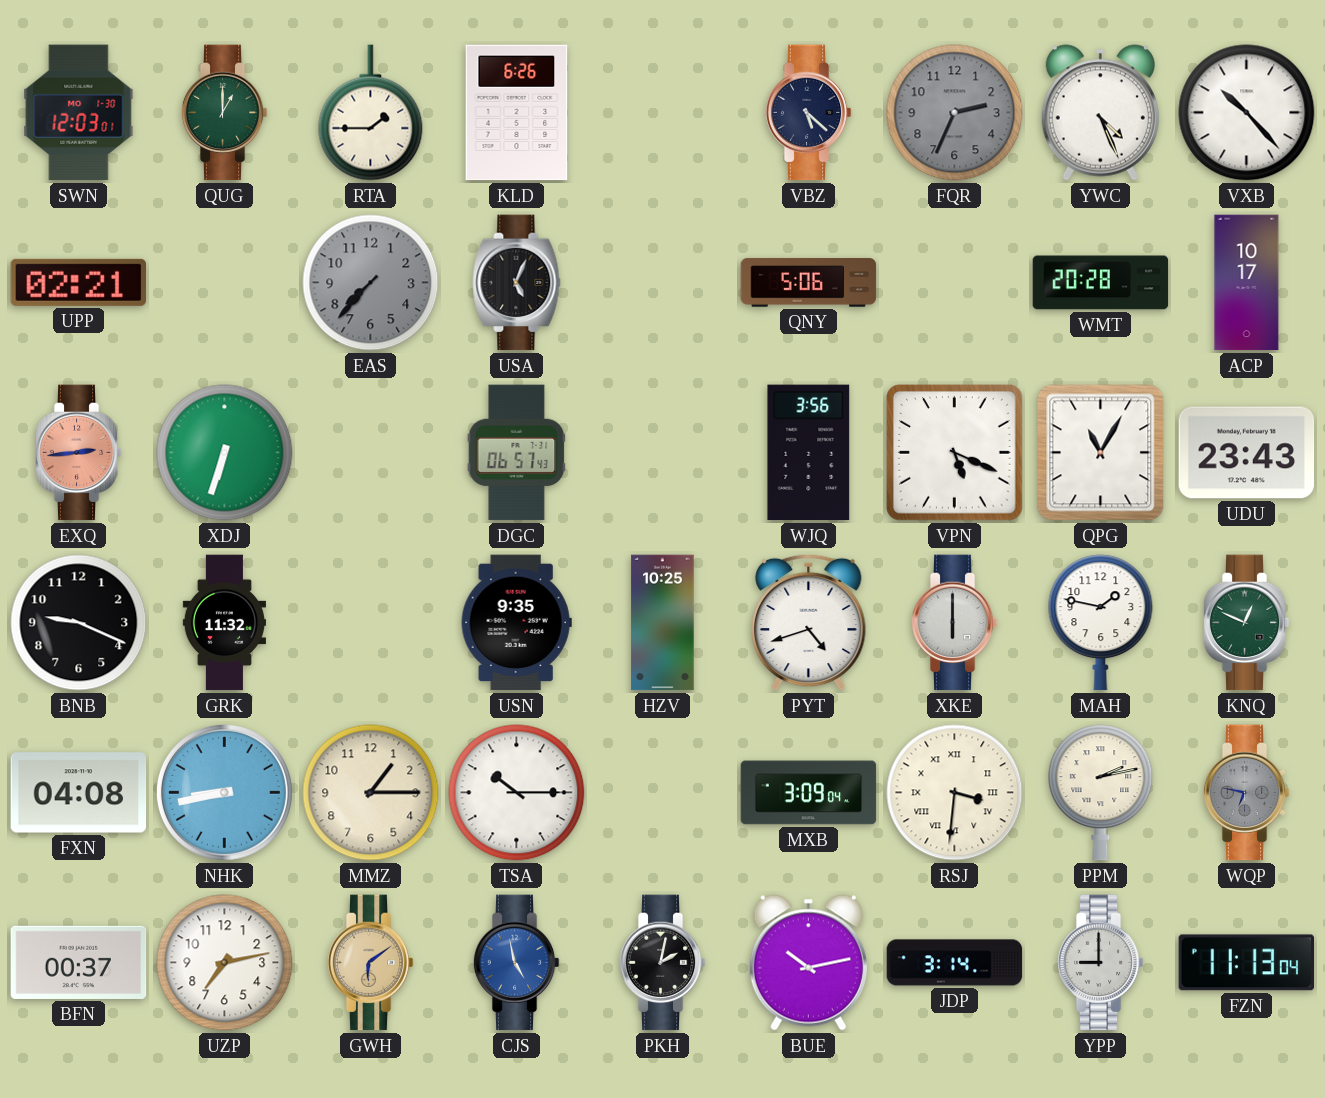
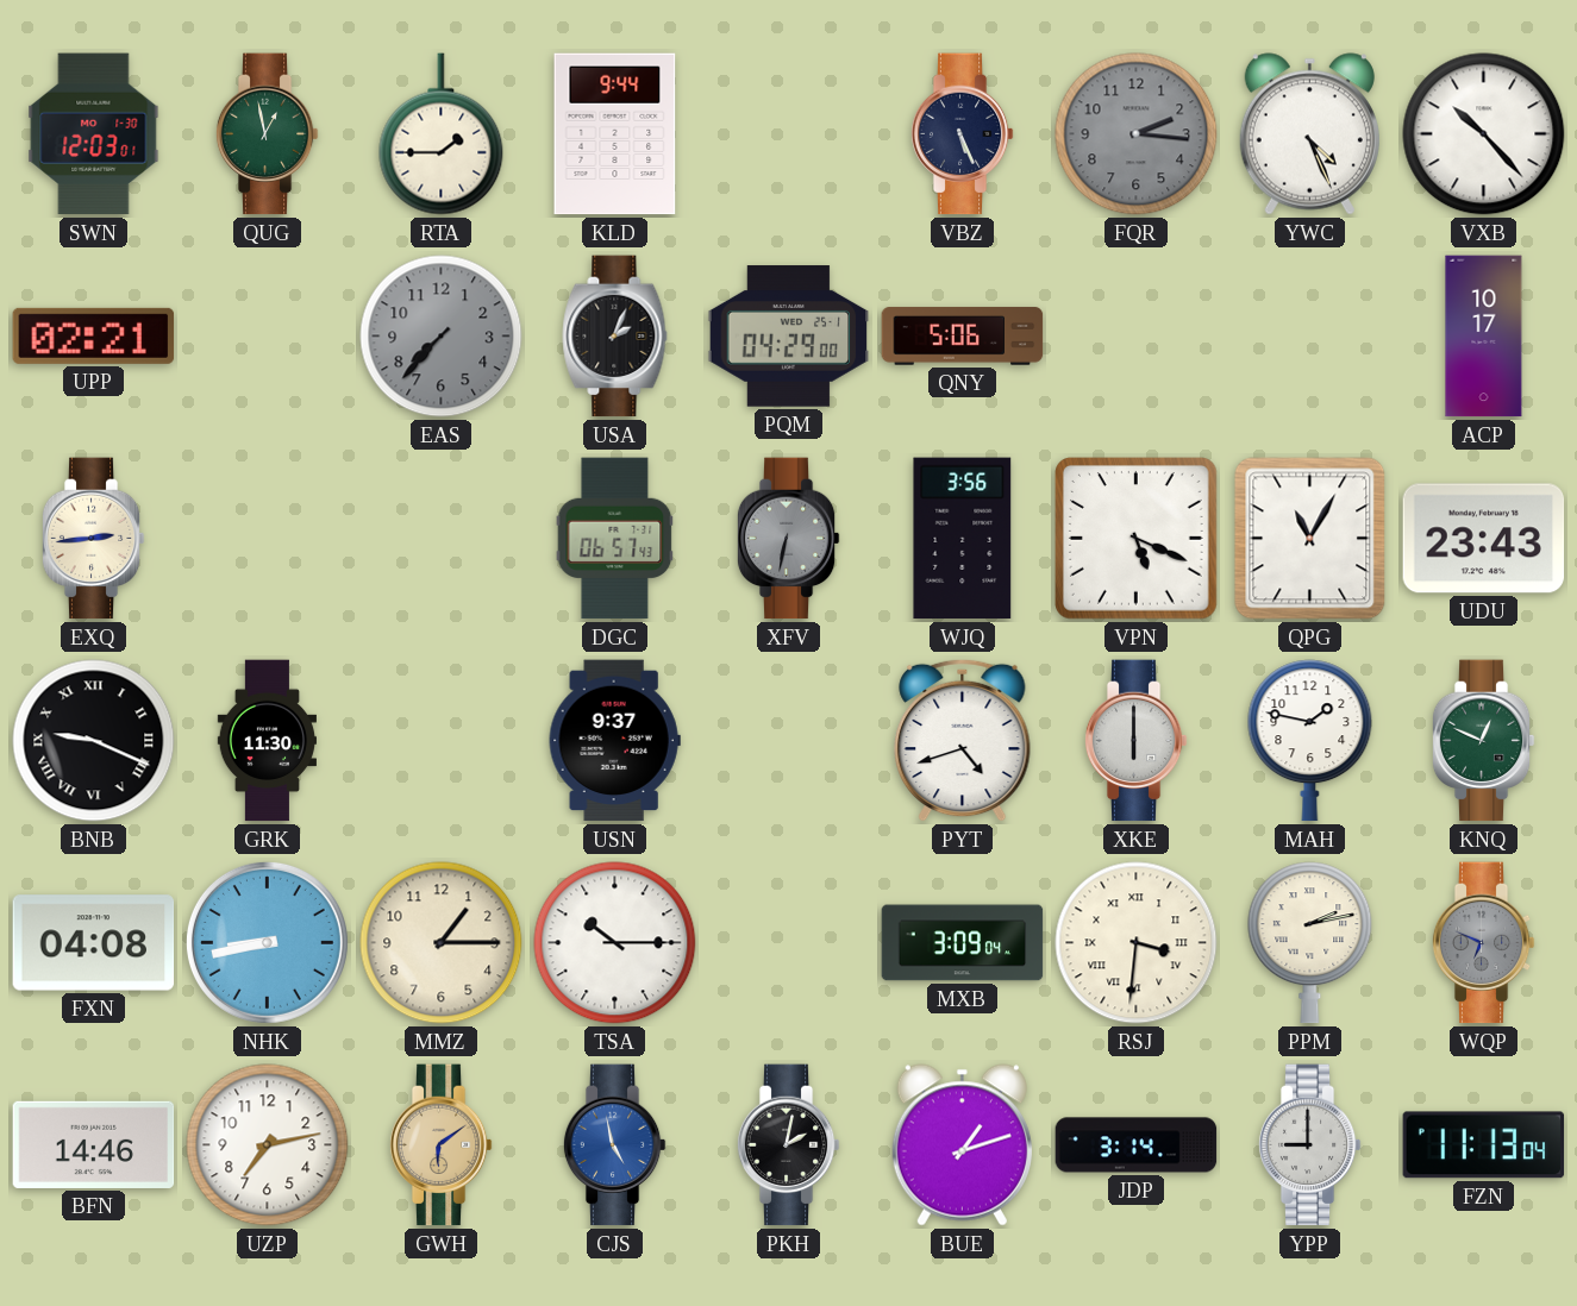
QUG: 1:00 -> 12:58 (267, 134)
KLD: 6:26 -> 9:44 (615, 134)
VBZ: 5:22 -> 5:26 (962, 134)
FQR: 2:34 -> 2:16 (1137, 134)
USA: 5:04 -> 2:04 (615, 337)
PQM: none -> 04:29 (789, 337)
WMT: 20:28 -> none (1101, 283)
EXQ dial: salmon -> cream (93, 539)
XDJ: 6:33 -> none (225, 453)
XFV: none -> 6:32 (788, 539)
BNB numerals: Arabic -> Roman (94, 741)
GRK: 11:32 -> 11:30 (267, 741)
USN: 9:35 -> 9:37 (614, 741)
HZV: 10:25 -> none (663, 623)
WQP: 6:47 -> 6:49 (1483, 943)
BFN: 00:37 -> 14:46 (94, 1144)
BUE: 10:13 -> 1:12 (962, 1145)
